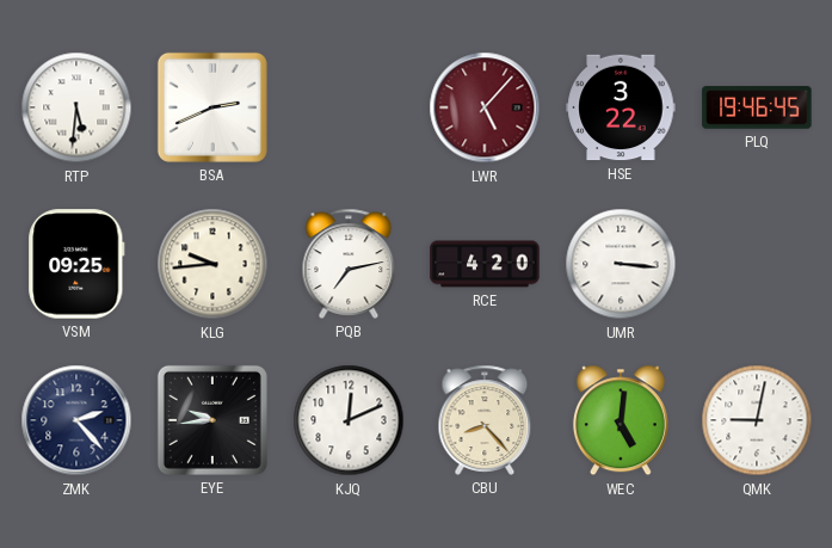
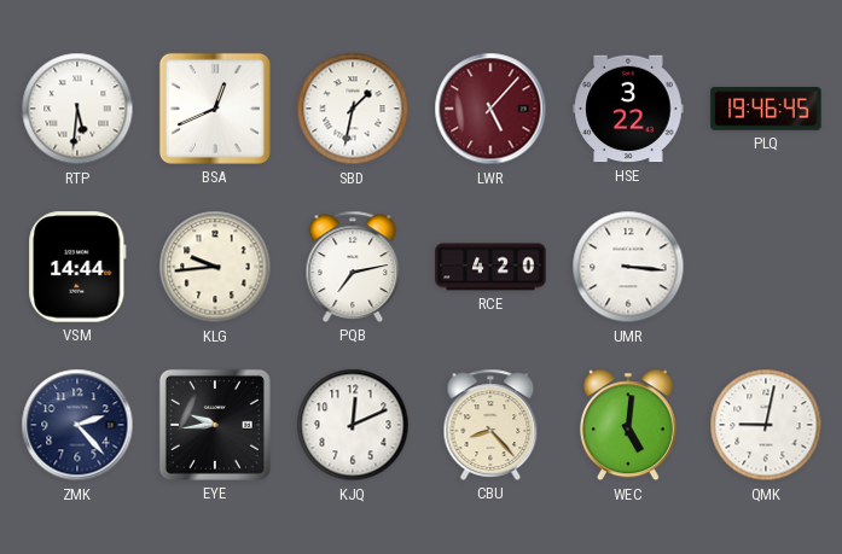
BSA: 2:41 -> 12:41 (215, 109)
SBD: none -> 1:32 (353, 109)
VSM: 09:25 -> 14:44 (77, 267)
